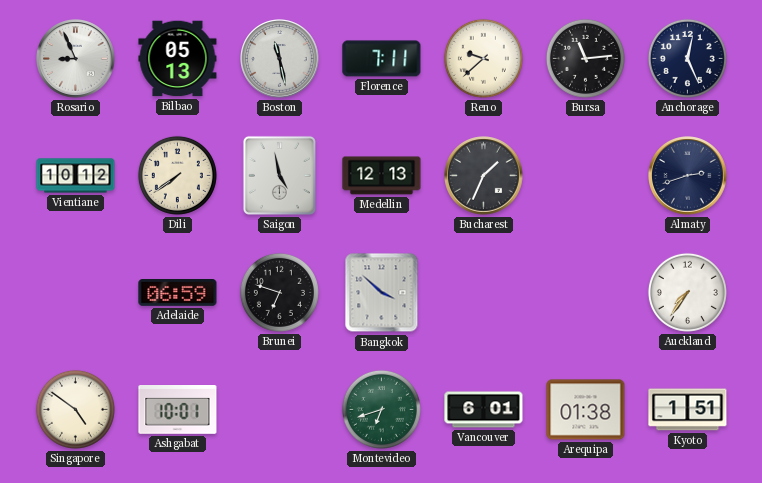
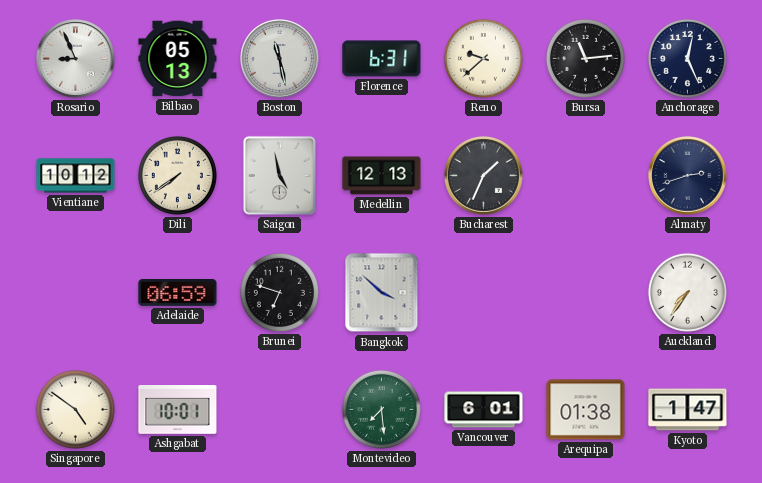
Florence: 7:11 -> 6:31 (382, 59)
Montevideo: 6:42 -> 7:29 (381, 409)
Kyoto: 1:51 -> 1:47 (688, 410)
